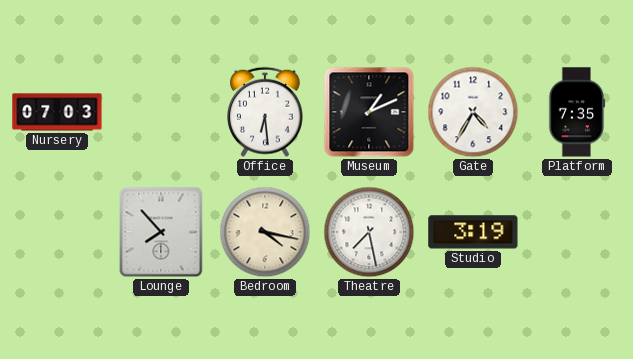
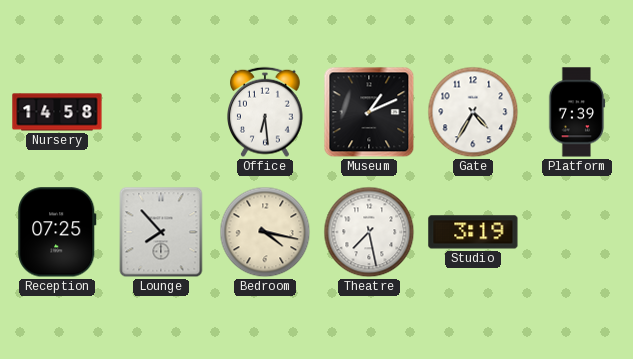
Nursery: 07:03 -> 14:58 (57, 112)
Platform: 7:35 -> 7:39 (577, 112)
Reception: none -> 07:25 (57, 232)
